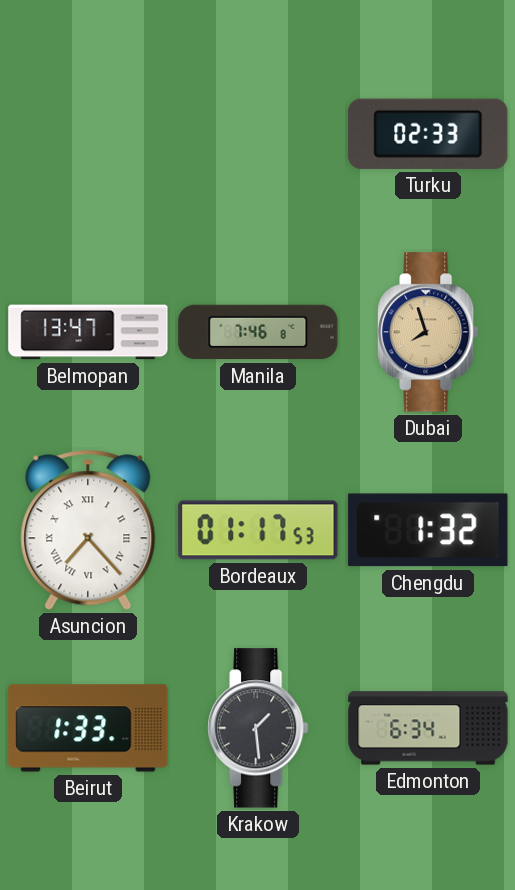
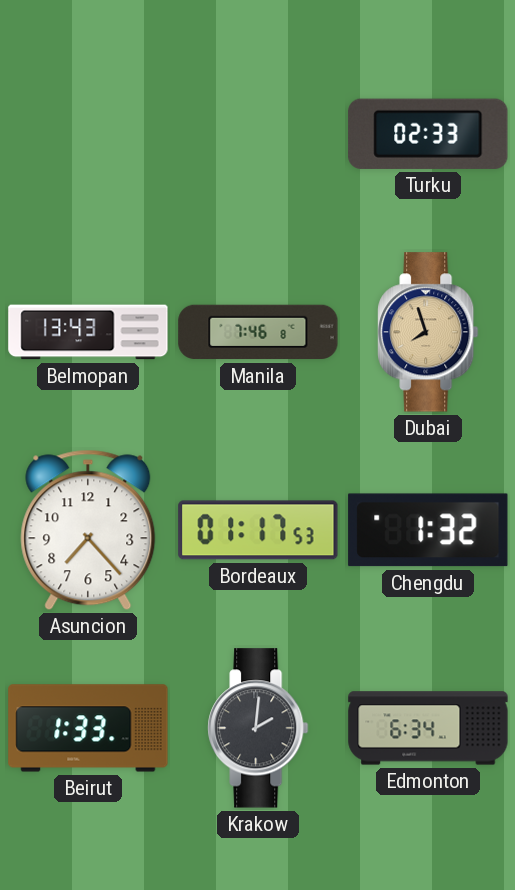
Belmopan: 13:47 -> 13:43 (88, 332)
Asuncion numerals: Roman -> Arabic (88, 530)
Krakow: 1:29 -> 2:01 (258, 728)
